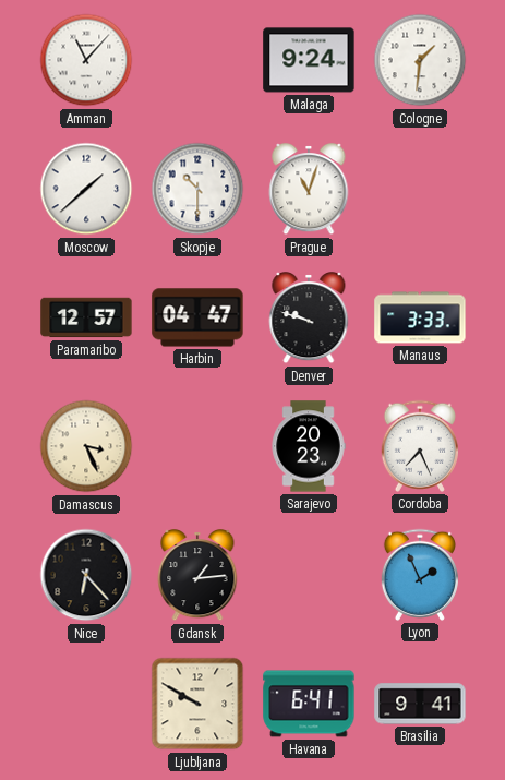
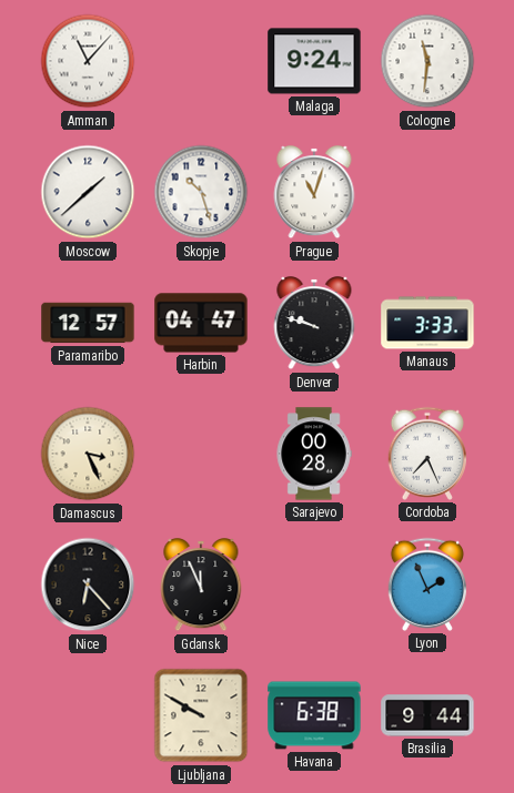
Cologne: 1:31 -> 11:31 (427, 61)
Skopje: 10:30 -> 10:27 (201, 192)
Sarajevo: 20:23 -> 00:28 (314, 454)
Gdansk: 1:14 -> 11:56 (201, 586)
Havana: 6:41 -> 6:38 (314, 715)
Brasilia: 9:41 -> 9:44 (427, 715)
